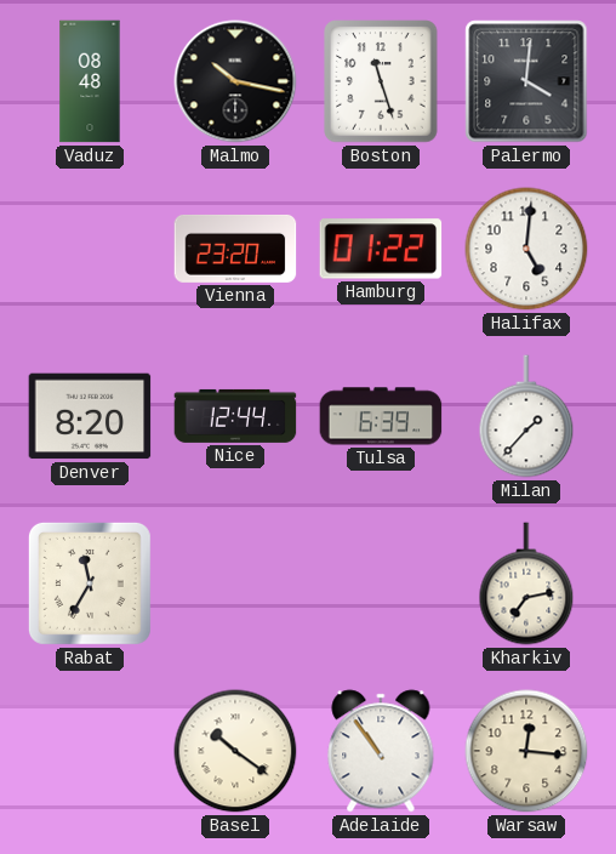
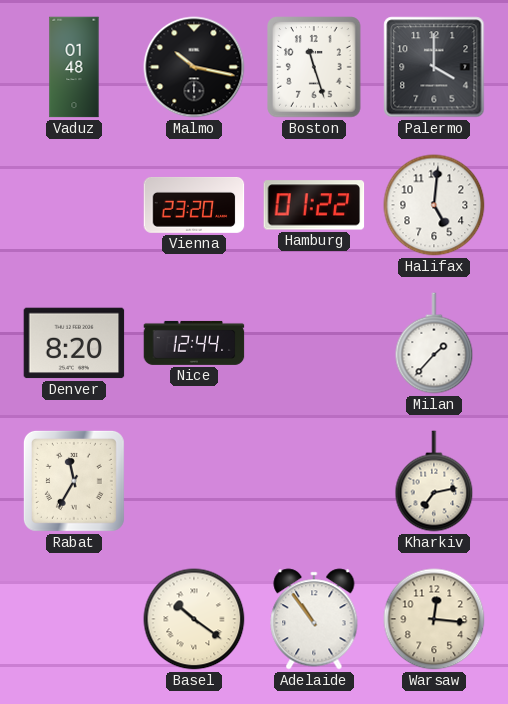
Vaduz: 08:48 -> 01:48 (74, 67)
Palermo: 4:01 -> 4:00 (434, 67)
Tulsa: 6:39 -> none (381, 416)
